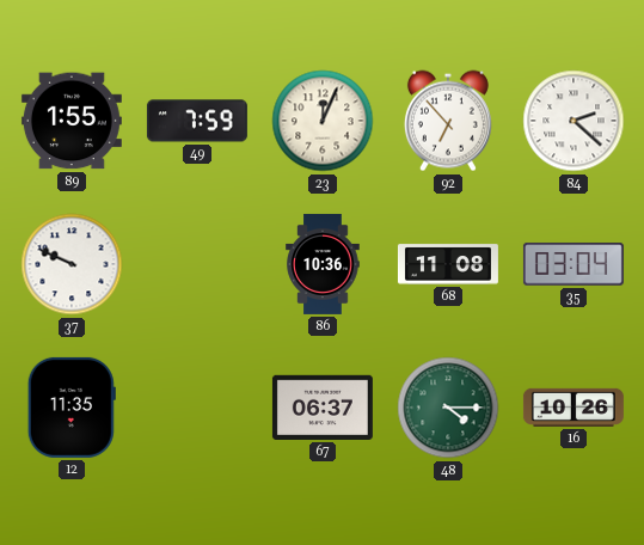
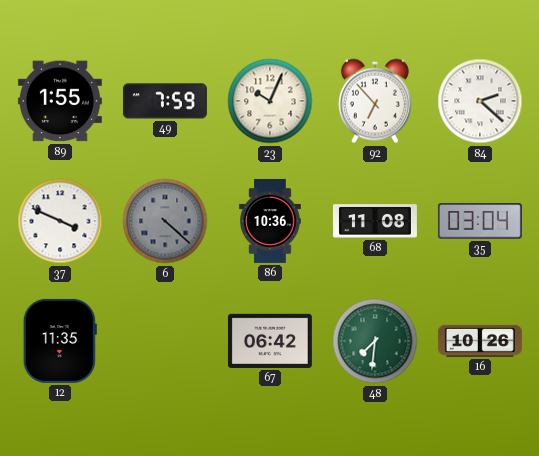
23: 12:04 -> 10:04 (270, 101)
37: 9:49 -> 3:49 (60, 221)
6: none -> 4:22 (165, 221)
67: 06:37 -> 06:42 (270, 341)
48: 4:15 -> 7:31 (375, 341)
